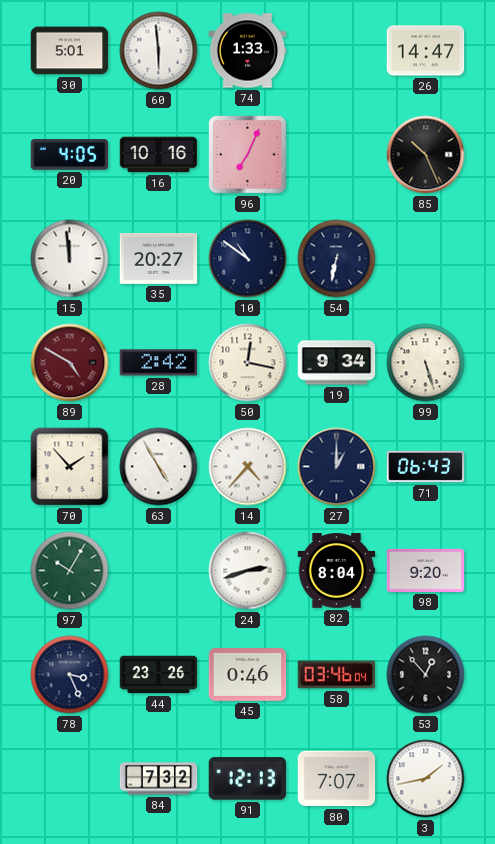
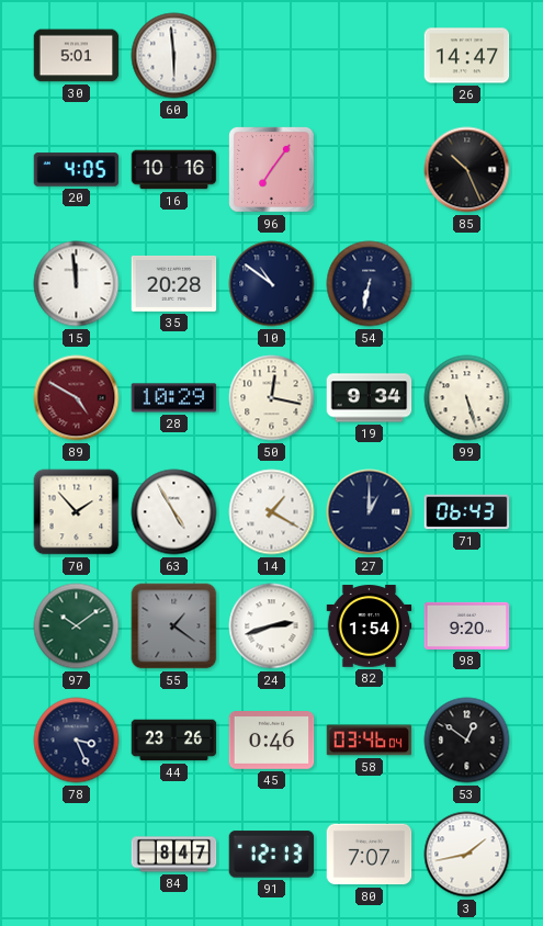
74: 1:33 -> none (248, 51)
96: 7:04 -> 7:06 (272, 170)
35: 20:27 -> 20:28 (174, 283)
28: 2:42 -> 10:29 (174, 398)
14: 4:37 -> 1:20 (272, 512)
97: 10:05 -> 10:09 (77, 626)
55: none -> 1:21 (174, 626)
82: 8:04 -> 1:54 (370, 626)
53: 12:53 -> 12:51 (467, 741)
84: 7:32 -> 8:47 (174, 855)
